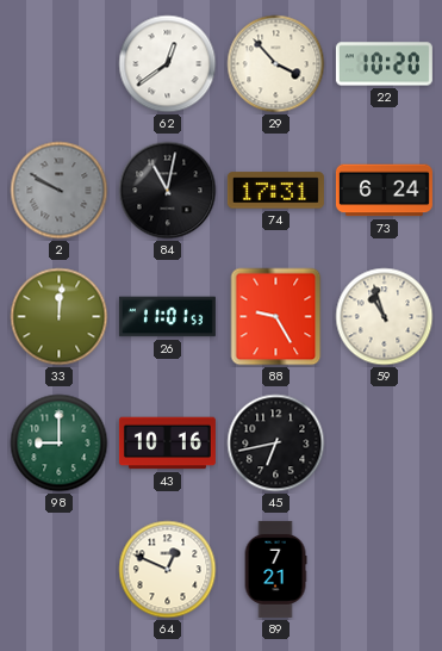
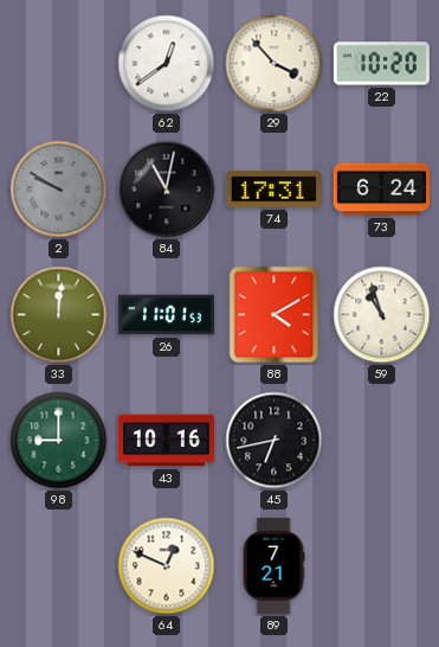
88: 9:25 -> 4:10 (275, 315)
